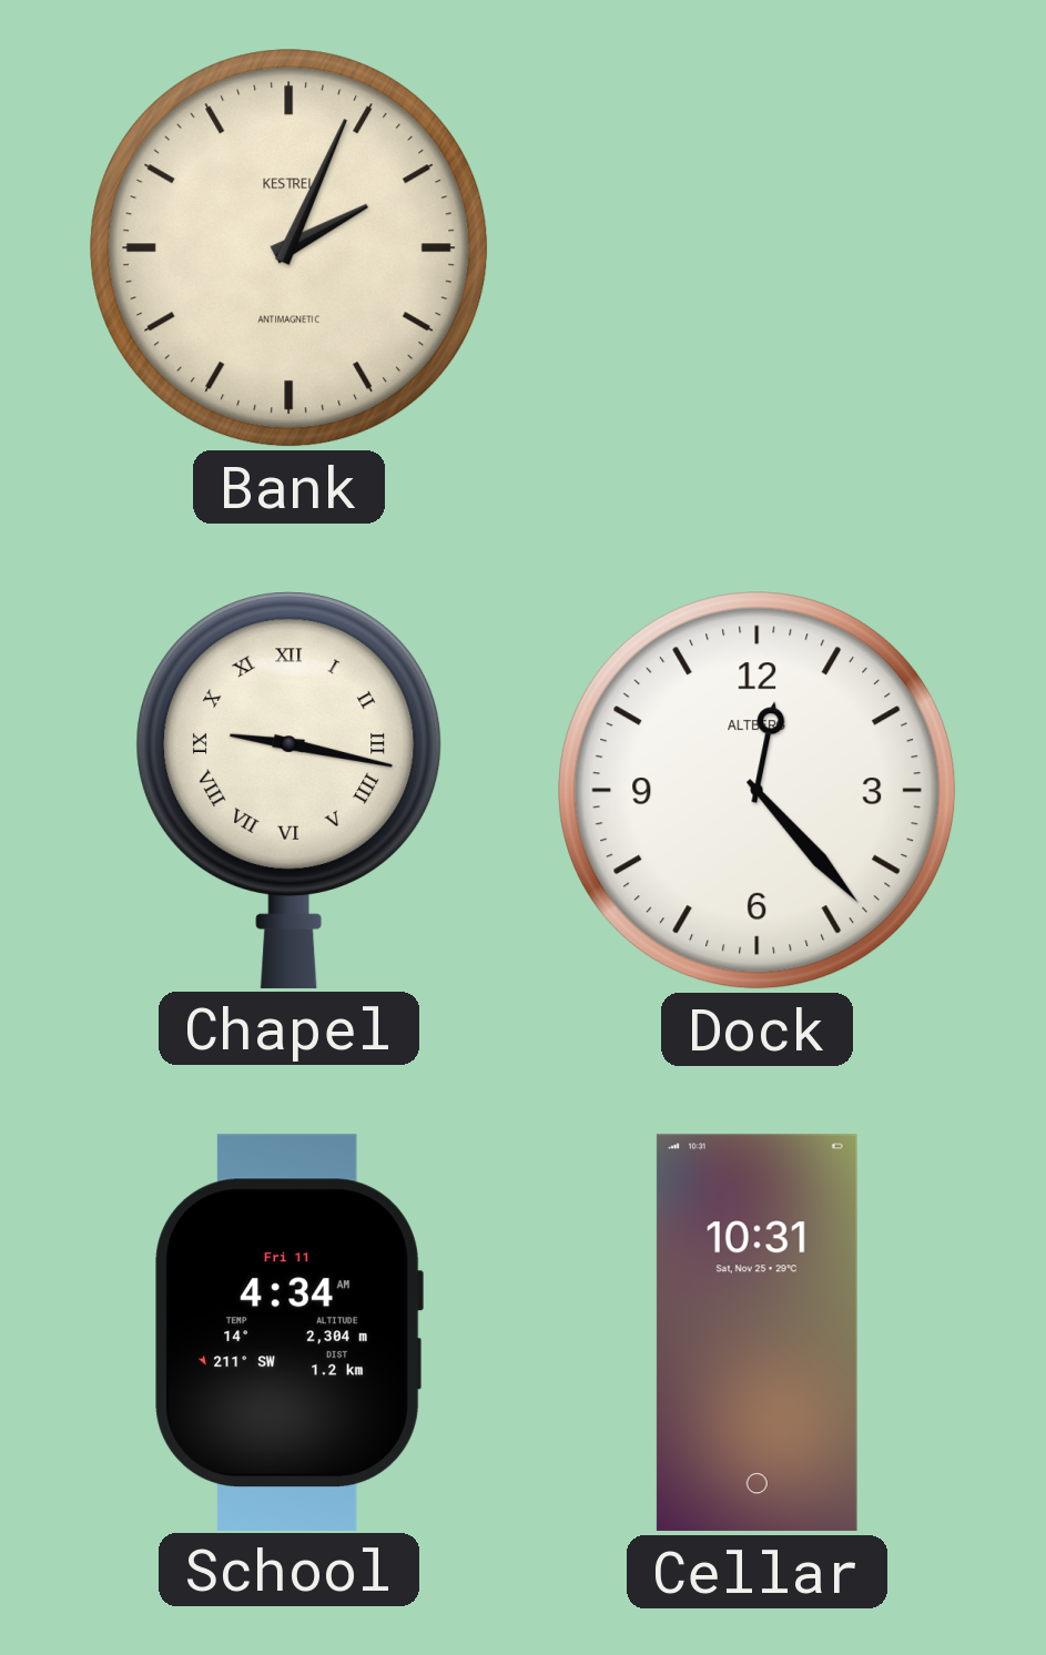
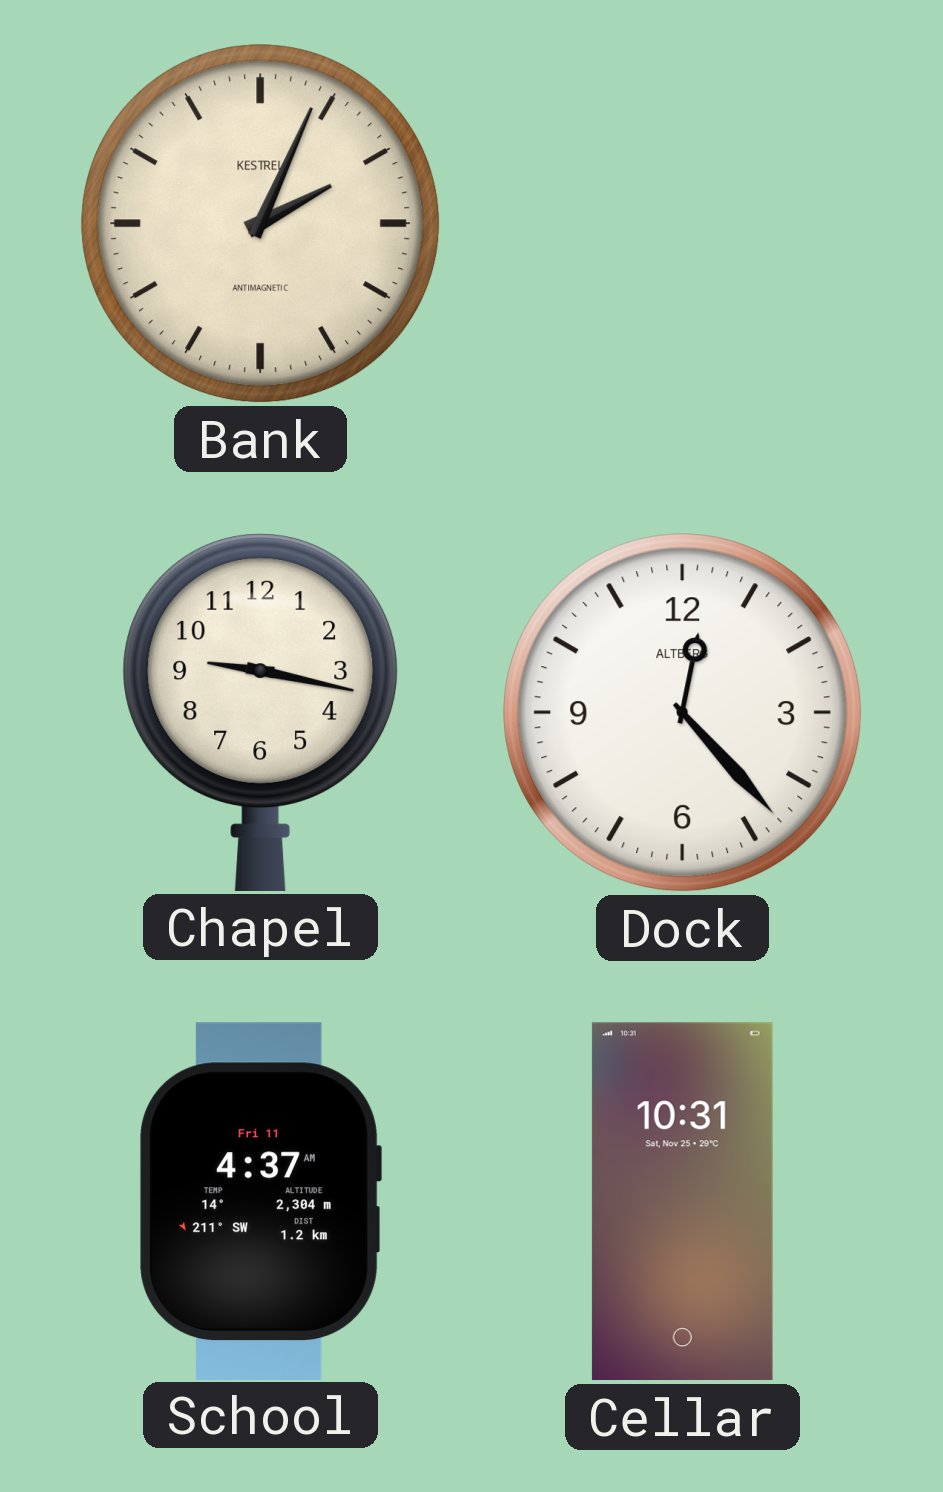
Chapel numerals: Roman -> Arabic (261, 712)
School: 4:34 -> 4:37 (260, 1201)
